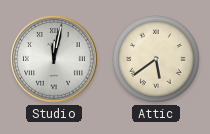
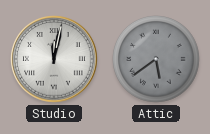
Attic dial: cream -> grey (157, 60)
